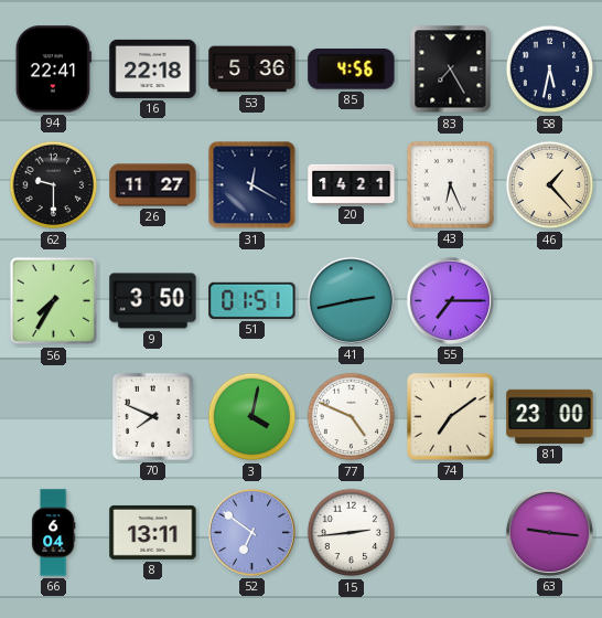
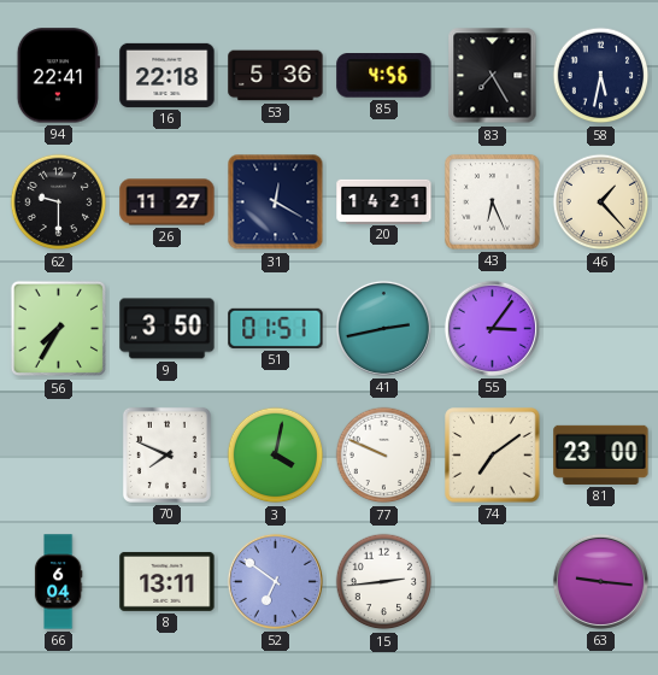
55: 7:15 -> 3:06 (492, 328)
77: 4:49 -> 9:49 (384, 456)
